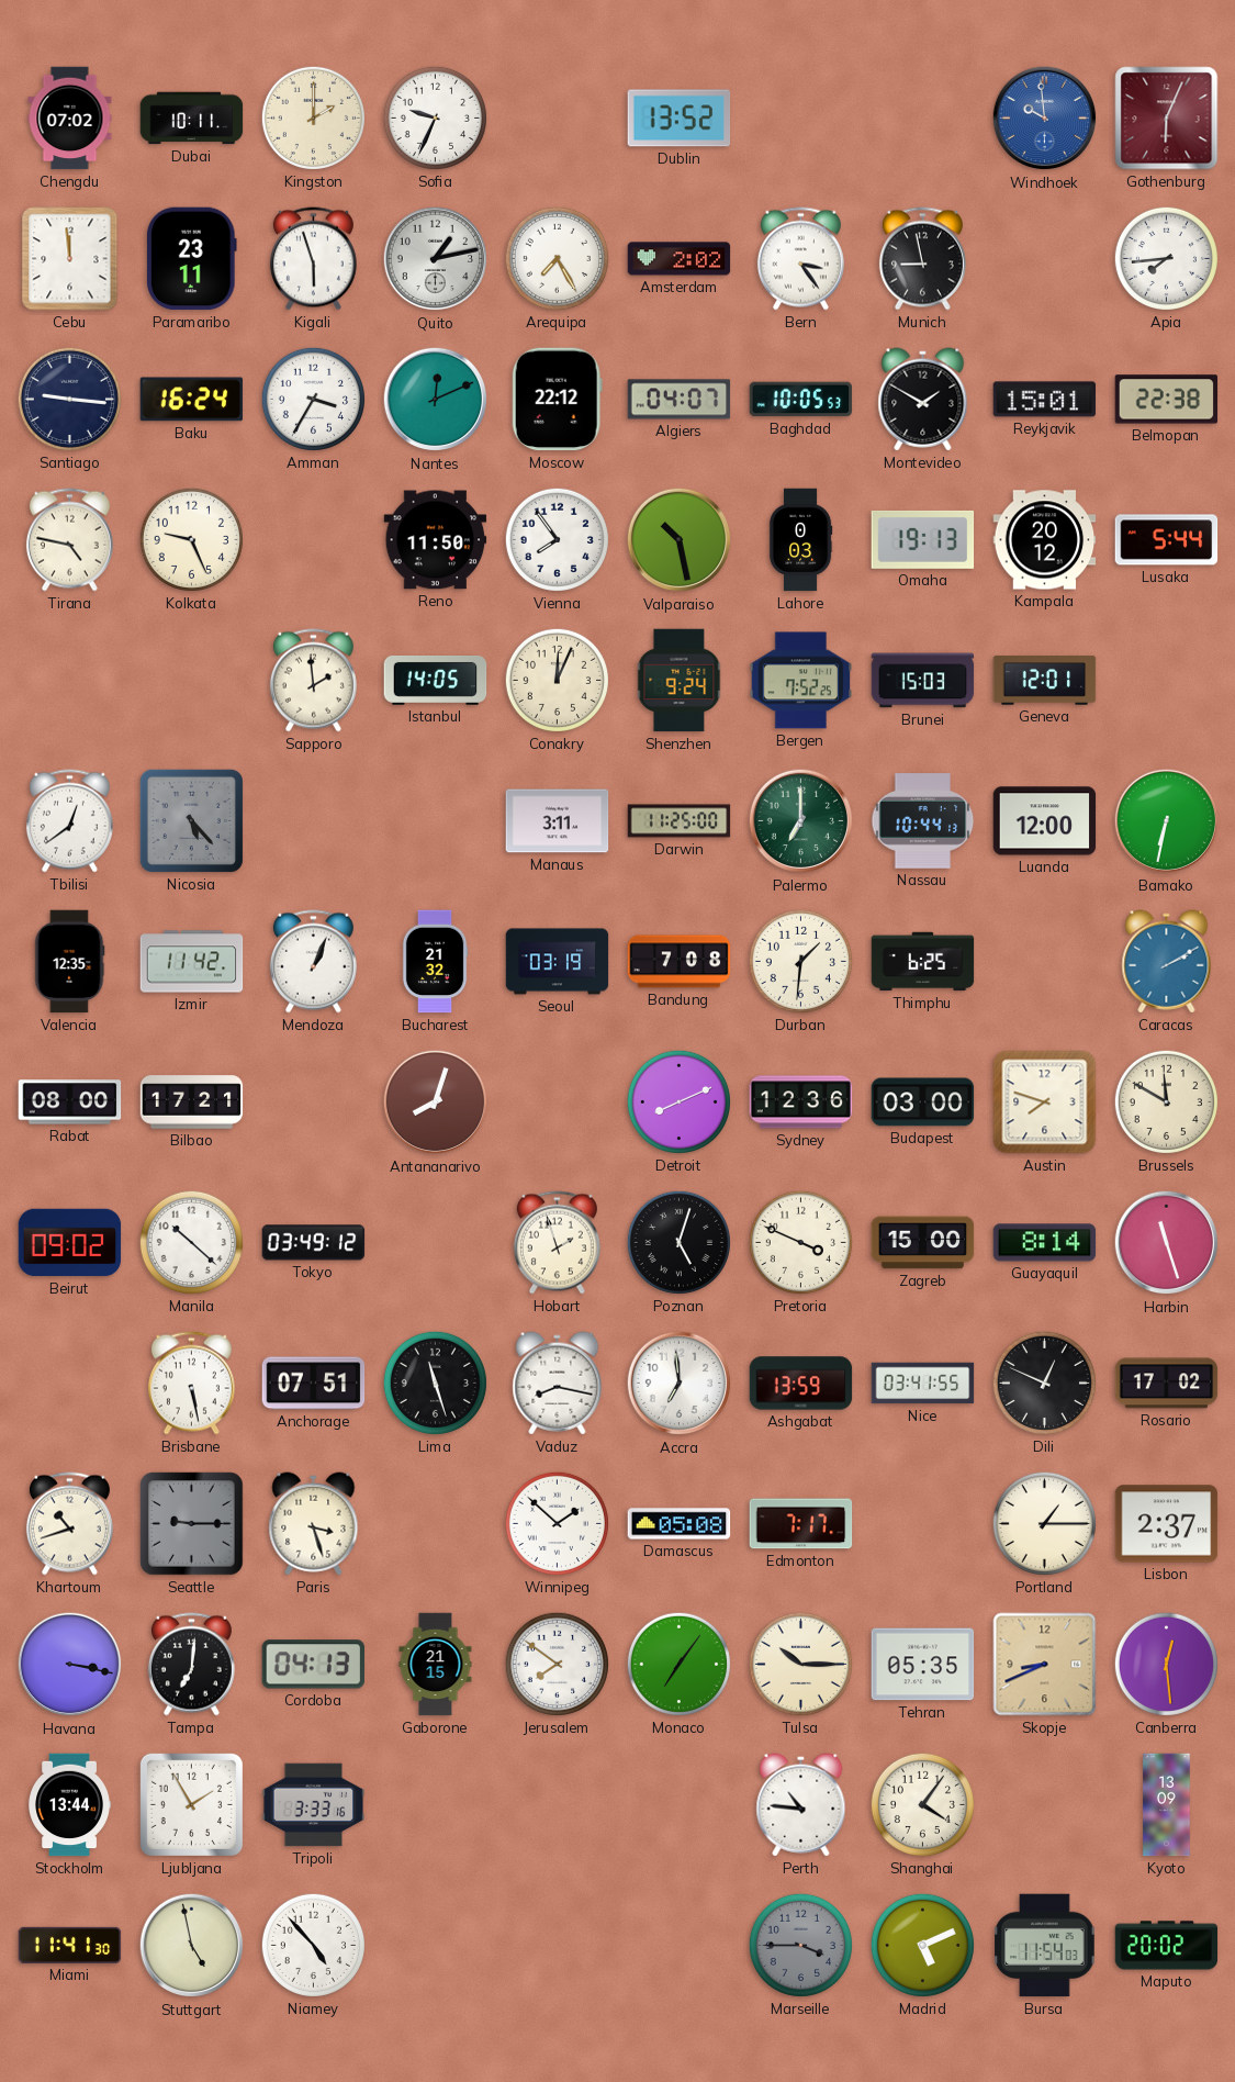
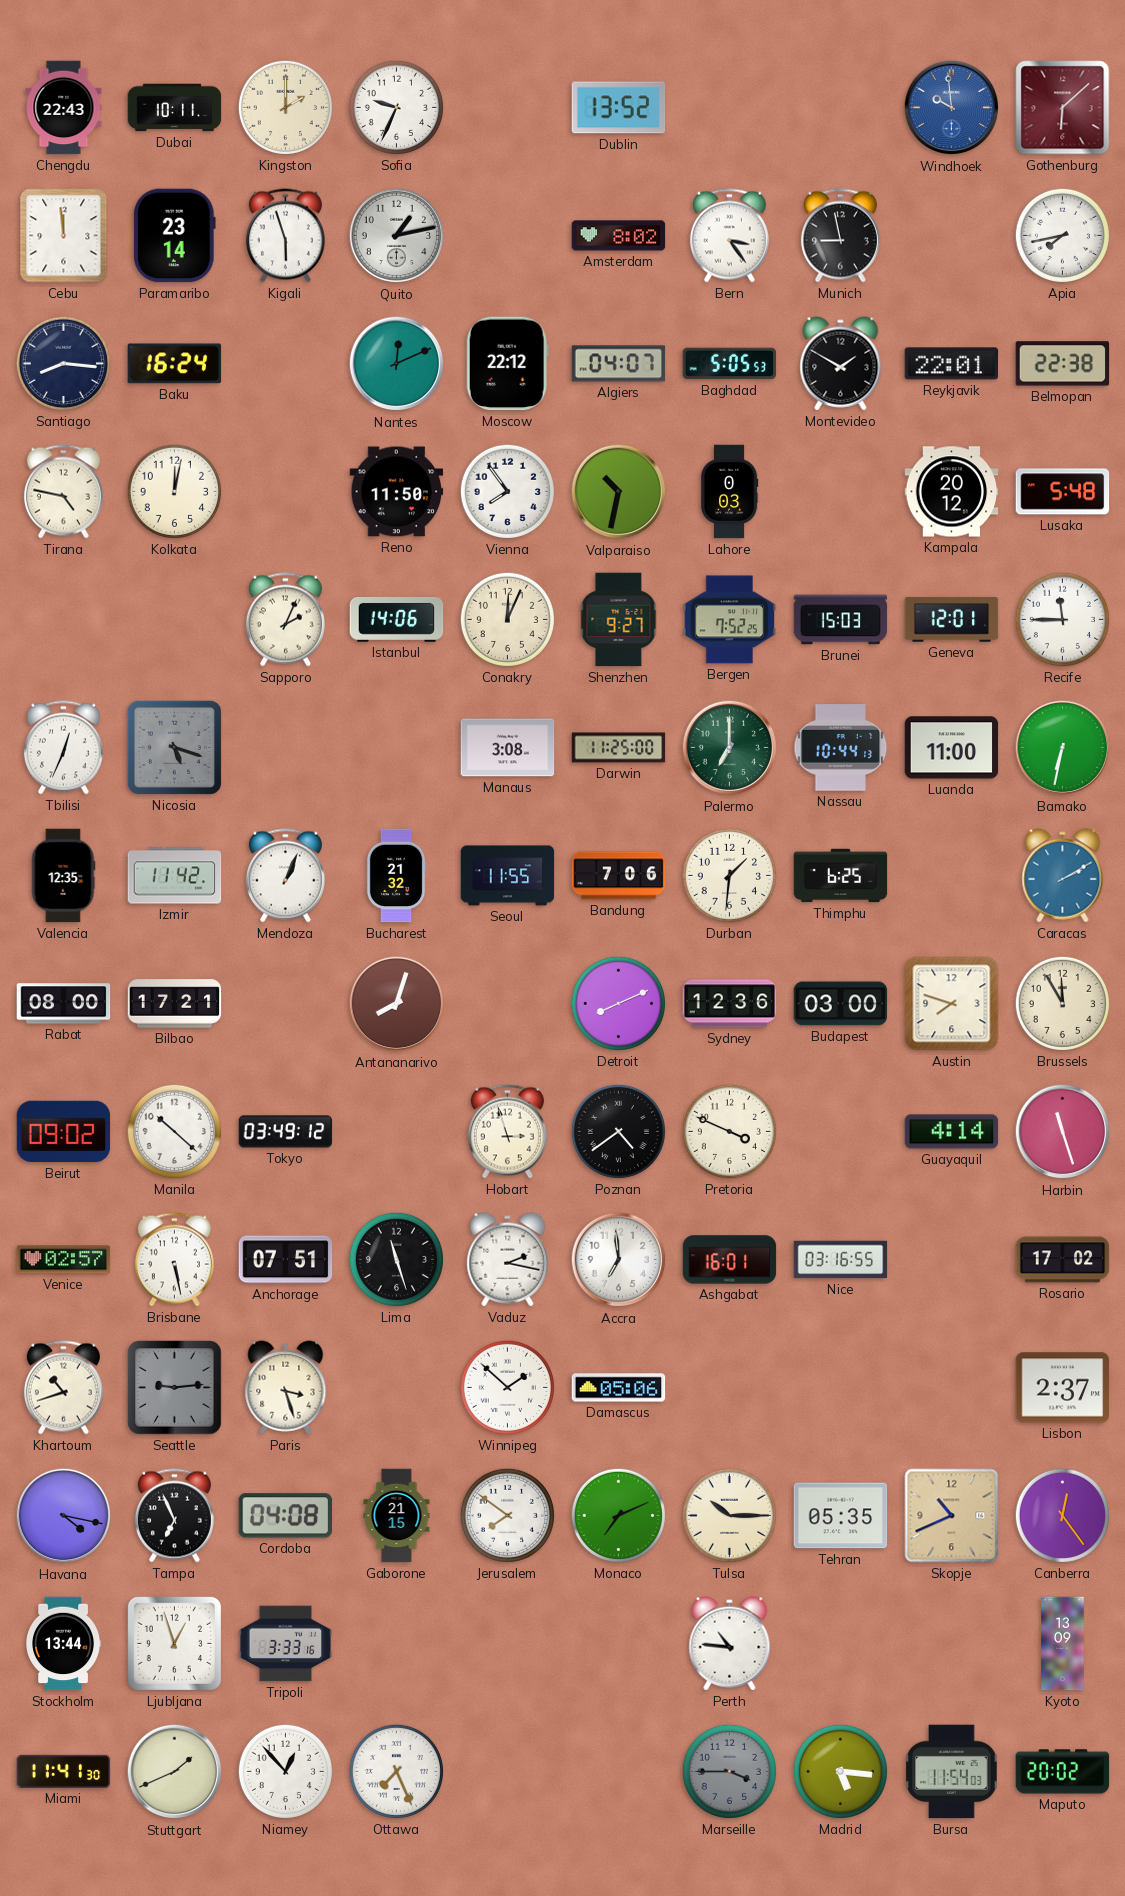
Chengdu: 07:02 -> 22:43 (64, 108)
Gothenburg: 6:04 -> 6:08 (1063, 108)
Paramaribo: 23:11 -> 23:14 (174, 236)
Arequipa: 7:25 -> none (557, 258)
Amsterdam: 2:02 -> 8:02 (619, 236)
Apia: 7:44 -> 7:43 (1062, 235)
Santiago: 9:16 -> 8:16 (63, 363)
Amman: 3:35 -> none (313, 399)
Baghdad: 10:05 -> 5:05 (730, 364)
Reykjavik: 15:01 -> 22:01 (952, 364)
Kolkata: 9:26 -> 12:02 (174, 491)
Valparaiso: 10:28 -> 10:32 (619, 492)
Omaha: 19:13 -> none (923, 539)
Lusaka: 5:44 -> 5:48 (1063, 492)
Sapporo: 1:59 -> 2:04 (285, 620)
Istanbul: 14:05 -> 14:06 (397, 619)
Shenzhen: 9:24 -> 9:27 (619, 620)
Recife: none -> 11:45 (1062, 619)
Tbilisi: 12:39 -> 12:34 (63, 748)
Nicosia: 5:23 -> 5:18 (174, 747)
Manaus: 3:11 -> 3:08 (508, 748)
Luanda: 12:00 -> 11:00 (952, 748)
Seoul: 03:19 -> 11:55 (508, 876)
Bandung: 7:08 -> 7:06 (619, 876)
Brussels: 11:50 -> 11:55 (1062, 1003)
Hobart: 1:57 -> 2:57 (507, 1132)
Poznan: 5:03 -> 4:39 (618, 1131)
Zagreb: 15:00 -> none (923, 1243)
Guayaquil: 8:14 -> 4:14 (952, 1132)
Venice: none -> 02:57 (64, 1260)
Vaduz: 8:17 -> 2:17 (508, 1260)
Ashgabat: 13:59 -> 16:01 (730, 1260)
Nice: 03:41 -> 03:16 (841, 1260)
Dili: 12:49 -> none (1044, 1383)
Seattle: 9:15 -> 9:14 (175, 1388)
Damascus: 05:08 -> 05:06 (619, 1388)
Edmonton: 7:17 -> none (801, 1524)
Portland: 1:15 -> none (1044, 1523)
Havana: 3:17 -> 4:17 (64, 1516)
Tampa: 7:01 -> 6:56 (174, 1516)
Cordoba: 04:13 -> 04:08 (286, 1516)
Monaco: 7:06 -> 7:11 (618, 1515)
Skopje: 8:41 -> 10:41 (952, 1516)
Canberra: 12:29 -> 12:24 (1062, 1515)
Ljubljana: 1:55 -> 12:57 (174, 1643)
Shanghai: 4:06 -> none (922, 1804)
Stuttgart: 4:58 -> 1:41 (175, 1772)
Niamey: 4:53 -> 12:53 (285, 1771)
Ottawa: none -> 7:26 (396, 1771)
Madrid: 5:11 -> 5:16 (840, 1771)
